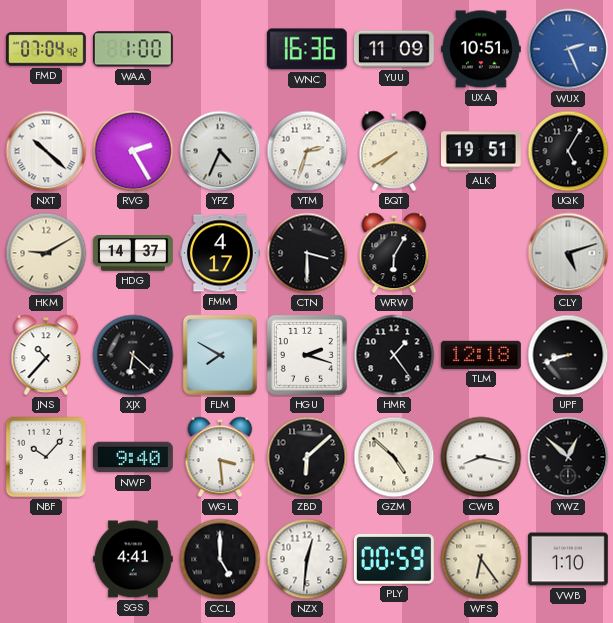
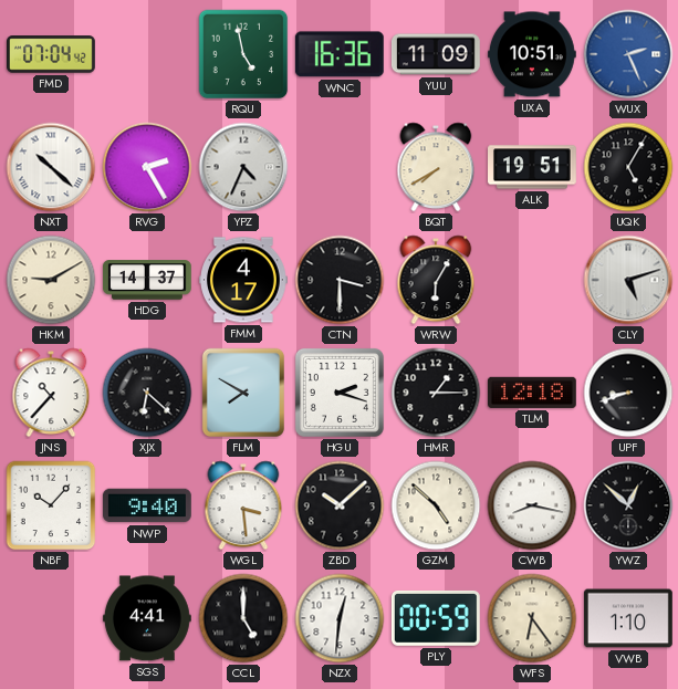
WAA: 1:00 -> none (133, 49)
RQU: none -> 4:58 (243, 54)
YTM: 2:33 -> none (307, 151)
HMR: 1:24 -> 1:15 (436, 393)
ZBD: 6:08 -> 10:08 (340, 505)
